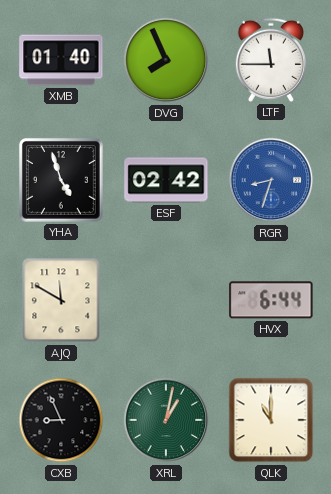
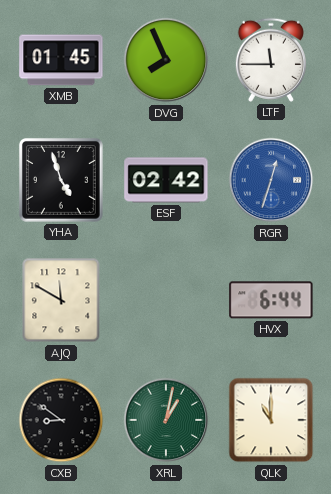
XMB: 01:40 -> 01:45 (61, 60)
RGR: 8:33 -> 12:33 (271, 180)
CXB: 8:56 -> 8:51 (61, 420)
